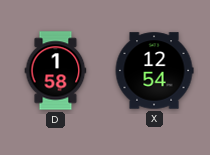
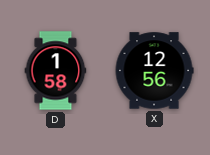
X: 12:54 -> 12:56 (154, 71)
